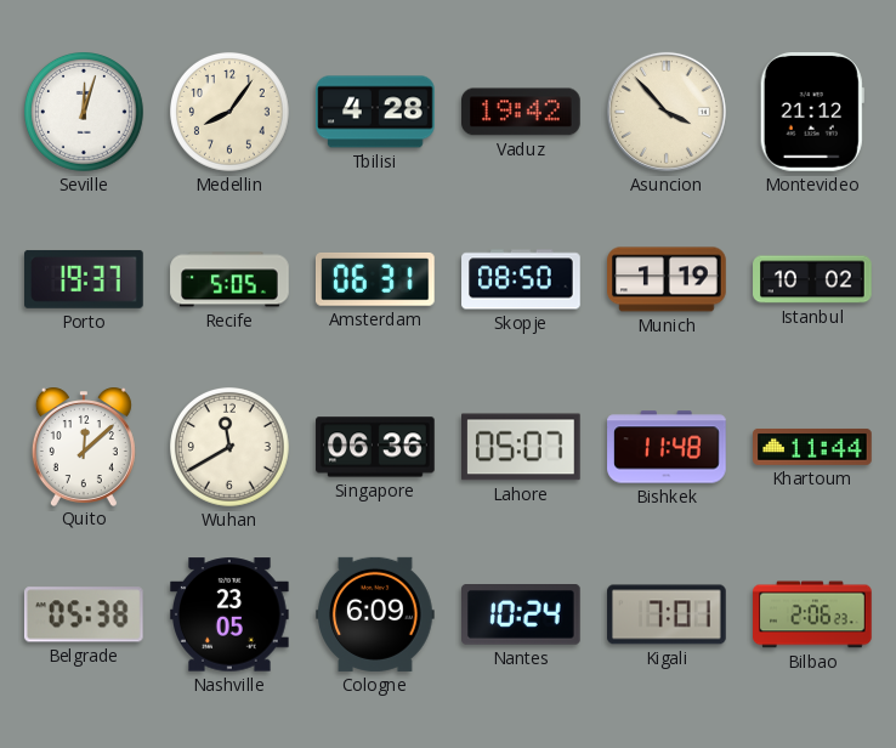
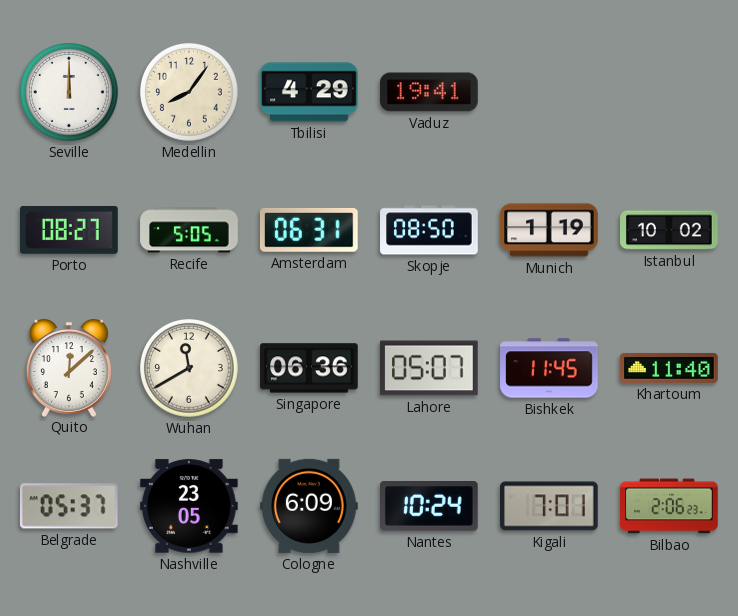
Seville: 12:03 -> 12:00 (70, 93)
Tbilisi: 4:28 -> 4:29 (309, 92)
Vaduz: 19:42 -> 19:41 (429, 92)
Asuncion: 3:53 -> none (667, 112)
Montevideo: 21:12 -> none (812, 113)
Porto: 19:37 -> 08:27 (70, 230)
Bishkek: 11:48 -> 11:45 (549, 368)
Khartoum: 11:44 -> 11:40 (669, 368)
Belgrade: 05:38 -> 05:37 (69, 506)
